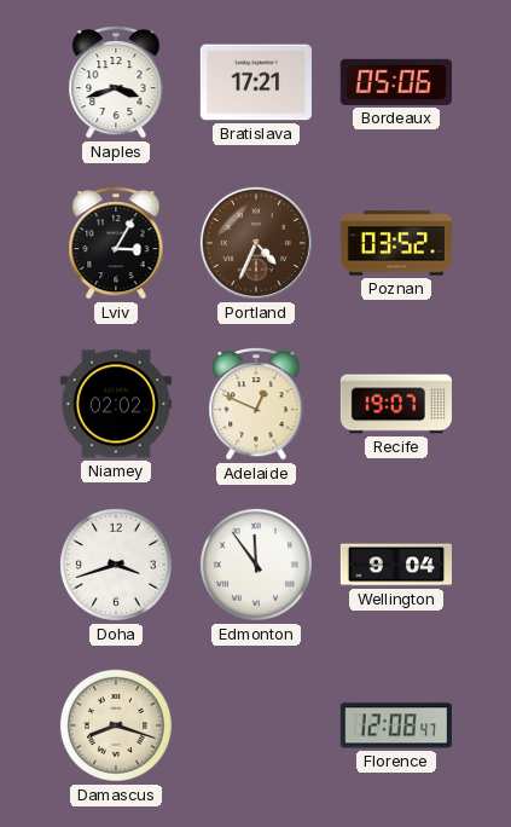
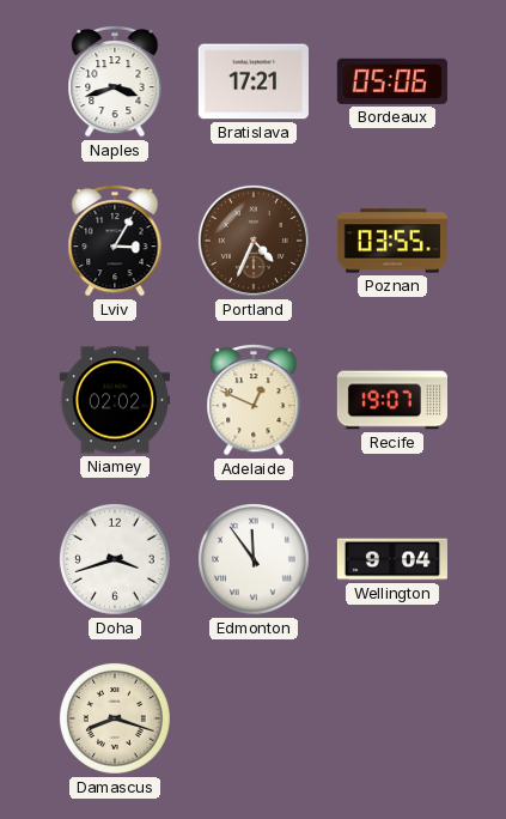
Poznan: 03:52 -> 03:55 (392, 241)
Florence: 12:08 -> none (396, 725)
